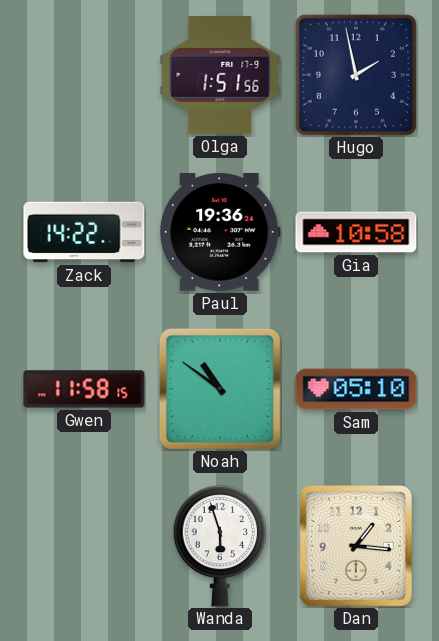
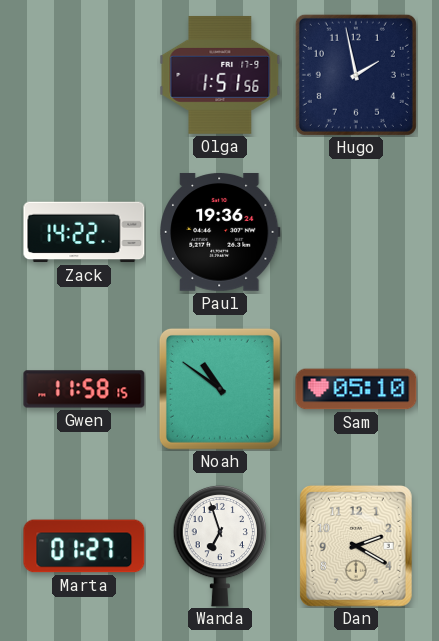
Gia: 10:58 -> none (356, 232)
Marta: none -> 01:27 (84, 546)
Wanda: 5:57 -> 6:57 (220, 546)
Dan: 1:16 -> 2:20 (356, 546)
